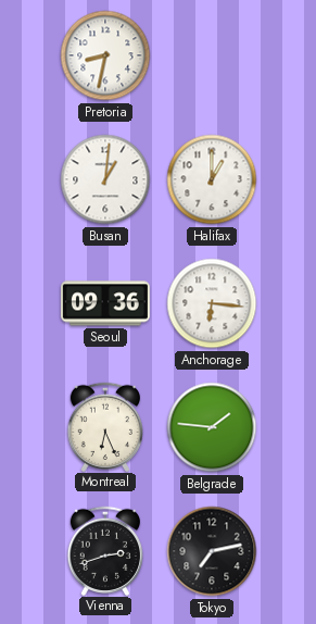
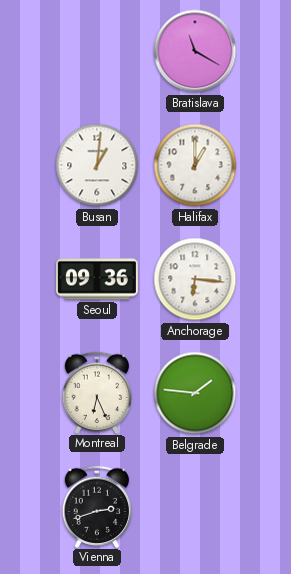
Pretoria: 8:32 -> none (105, 55)
Bratislava: none -> 11:20 (195, 51)
Tokyo: 7:13 -> none (212, 551)
